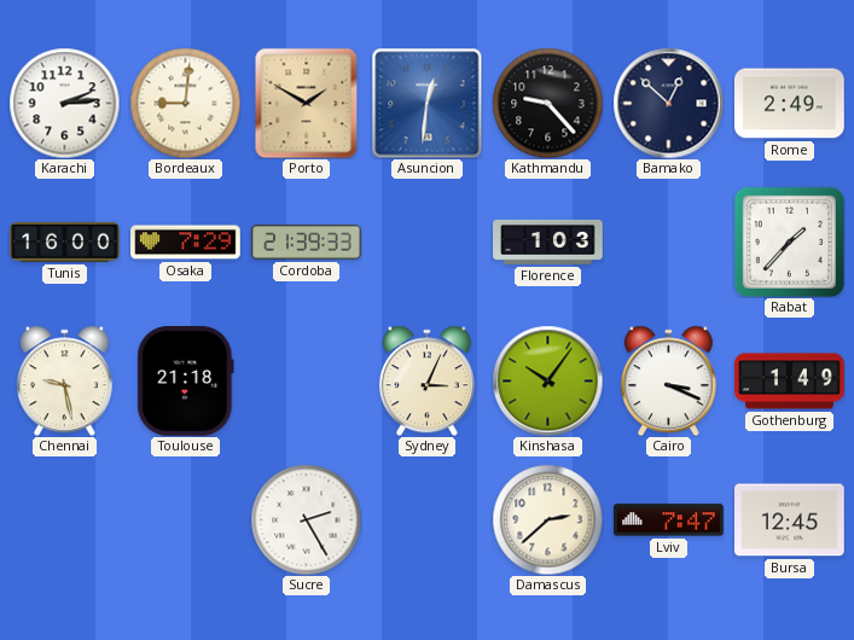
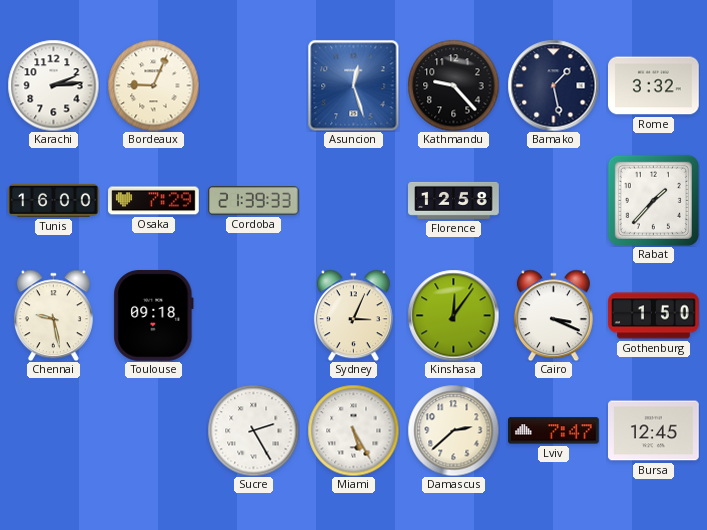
Bordeaux: 9:01 -> 9:04 (153, 85)
Porto: 1:50 -> none (307, 103)
Asuncion: 12:31 -> 12:27 (353, 85)
Bamako: 12:52 -> 1:28 (553, 85)
Rome: 2:49 -> 3:32 (654, 86)
Florence: 1:03 -> 12:58 (454, 200)
Toulouse: 21:18 -> 09:18 (154, 316)
Kinshasa: 10:06 -> 12:06 (453, 315)
Gothenburg: 1:49 -> 1:50 (654, 316)
Miami: none -> 5:25 (353, 430)
